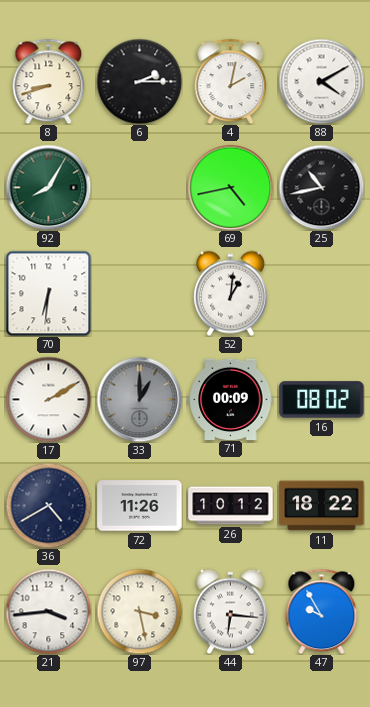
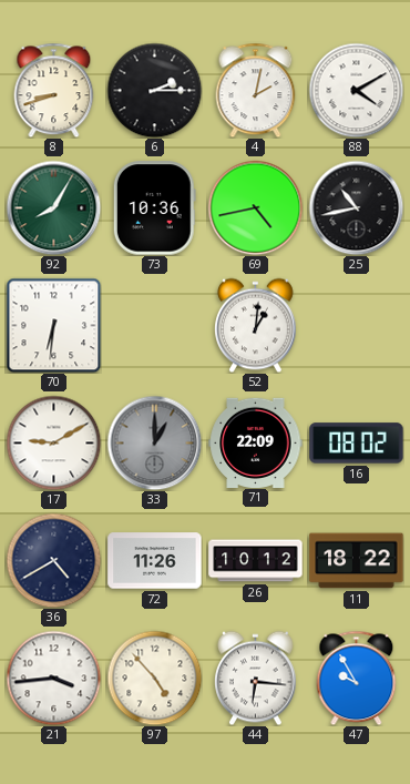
73: none -> 10:36 (154, 208)
17: 2:10 -> 9:10 (53, 442)
71: 00:09 -> 22:09 (256, 442)
97: 3:28 -> 4:53 (154, 678)
